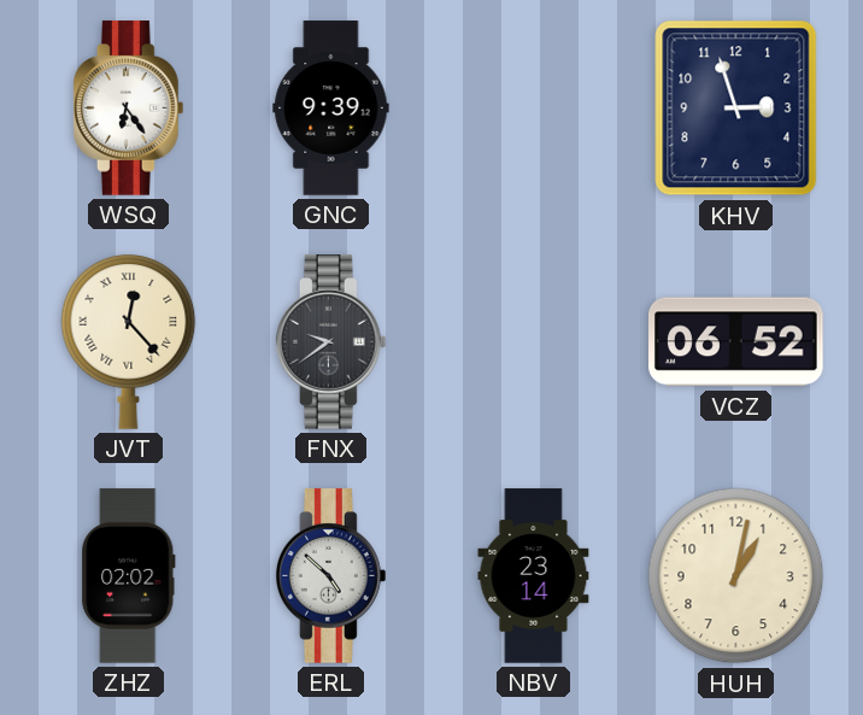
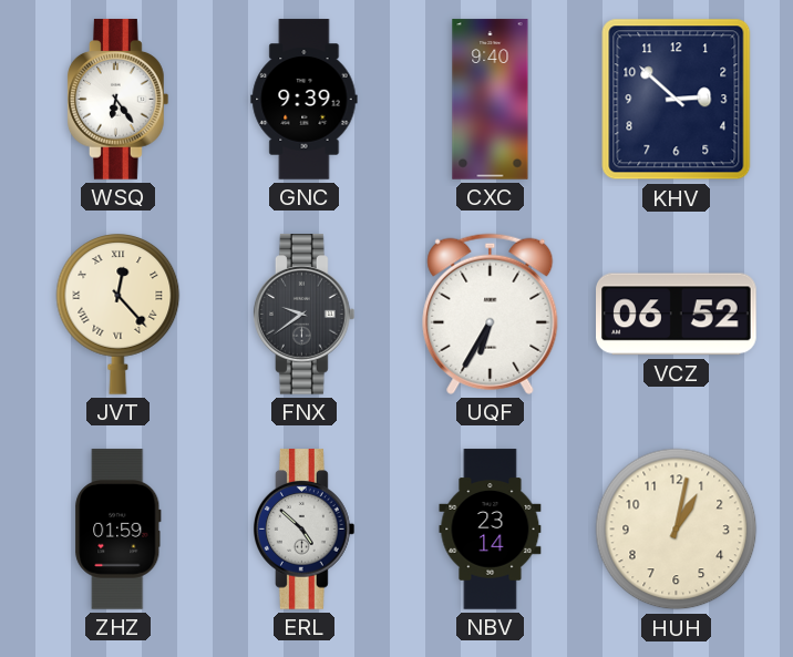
CXC: none -> 9:40 (491, 100)
KHV: 2:57 -> 2:52 (677, 100)
UQF: none -> 6:35 (491, 314)
ZHZ: 02:02 -> 01:59 (119, 530)
